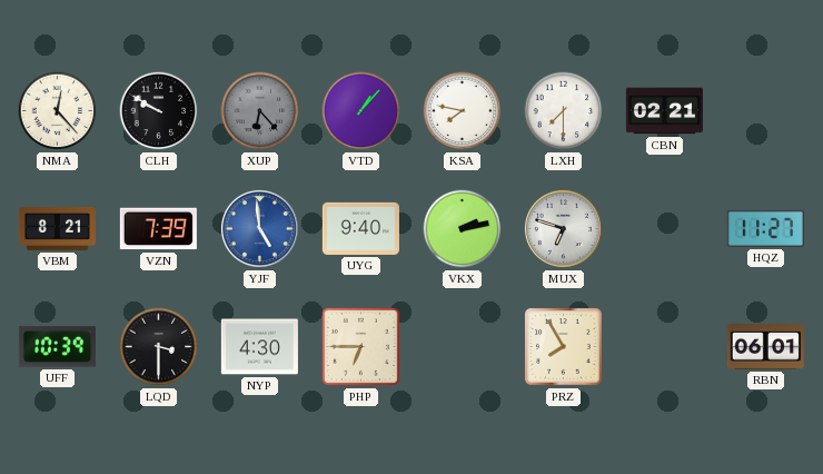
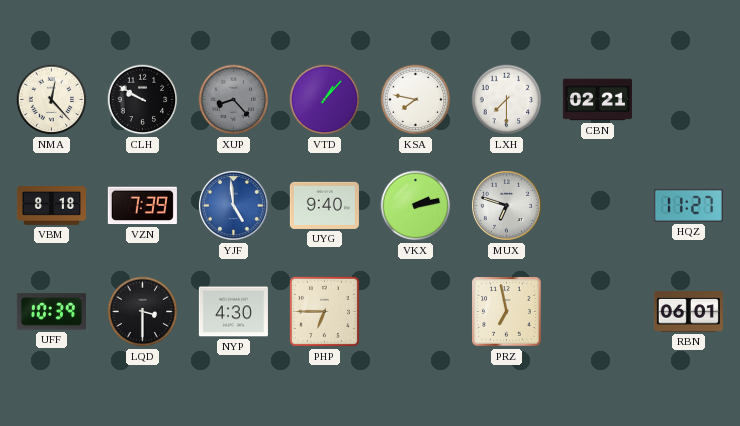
XUP: 6:23 -> 8:23 (234, 100)
VBM: 8:21 -> 8:18 (51, 206)
PRZ: 7:55 -> 6:58 (507, 312)
